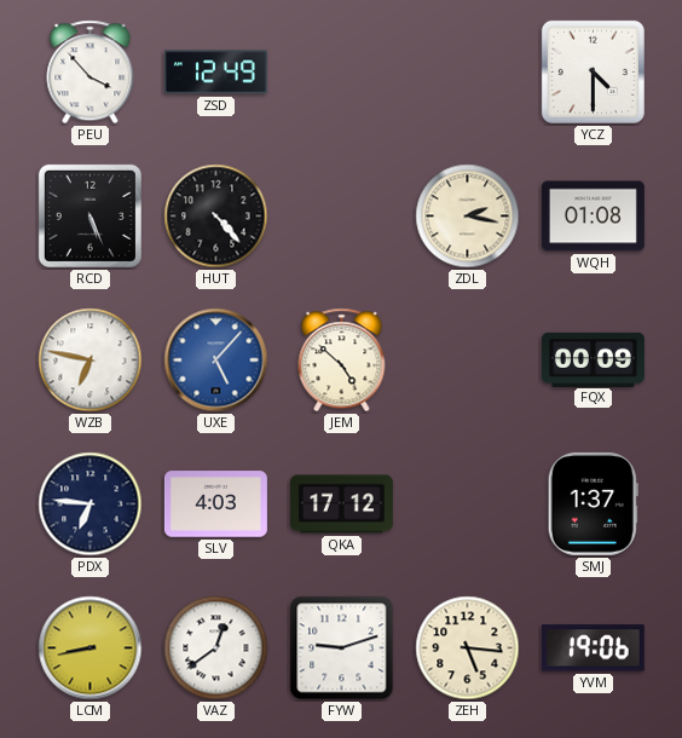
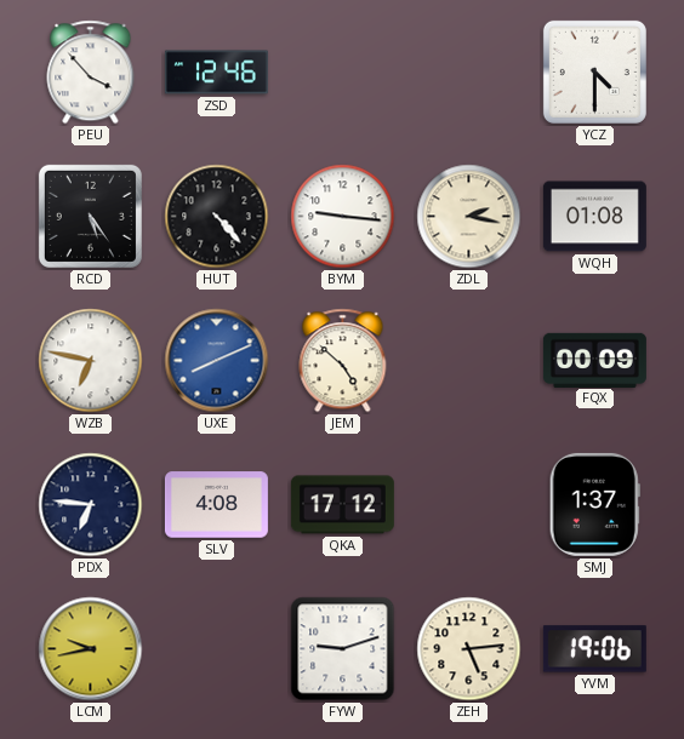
ZSD: 12:49 -> 12:46 (216, 73)
RCD: 5:26 -> 5:24 (90, 216)
BYM: none -> 9:16 (343, 217)
UXE: 5:07 -> 8:11 (217, 361)
SLV: 4:03 -> 4:08 (216, 505)
LCM: 8:43 -> 9:43 (91, 649)
VAZ: 12:39 -> none (216, 648)
ZEH: 5:16 -> 5:14 (469, 649)
